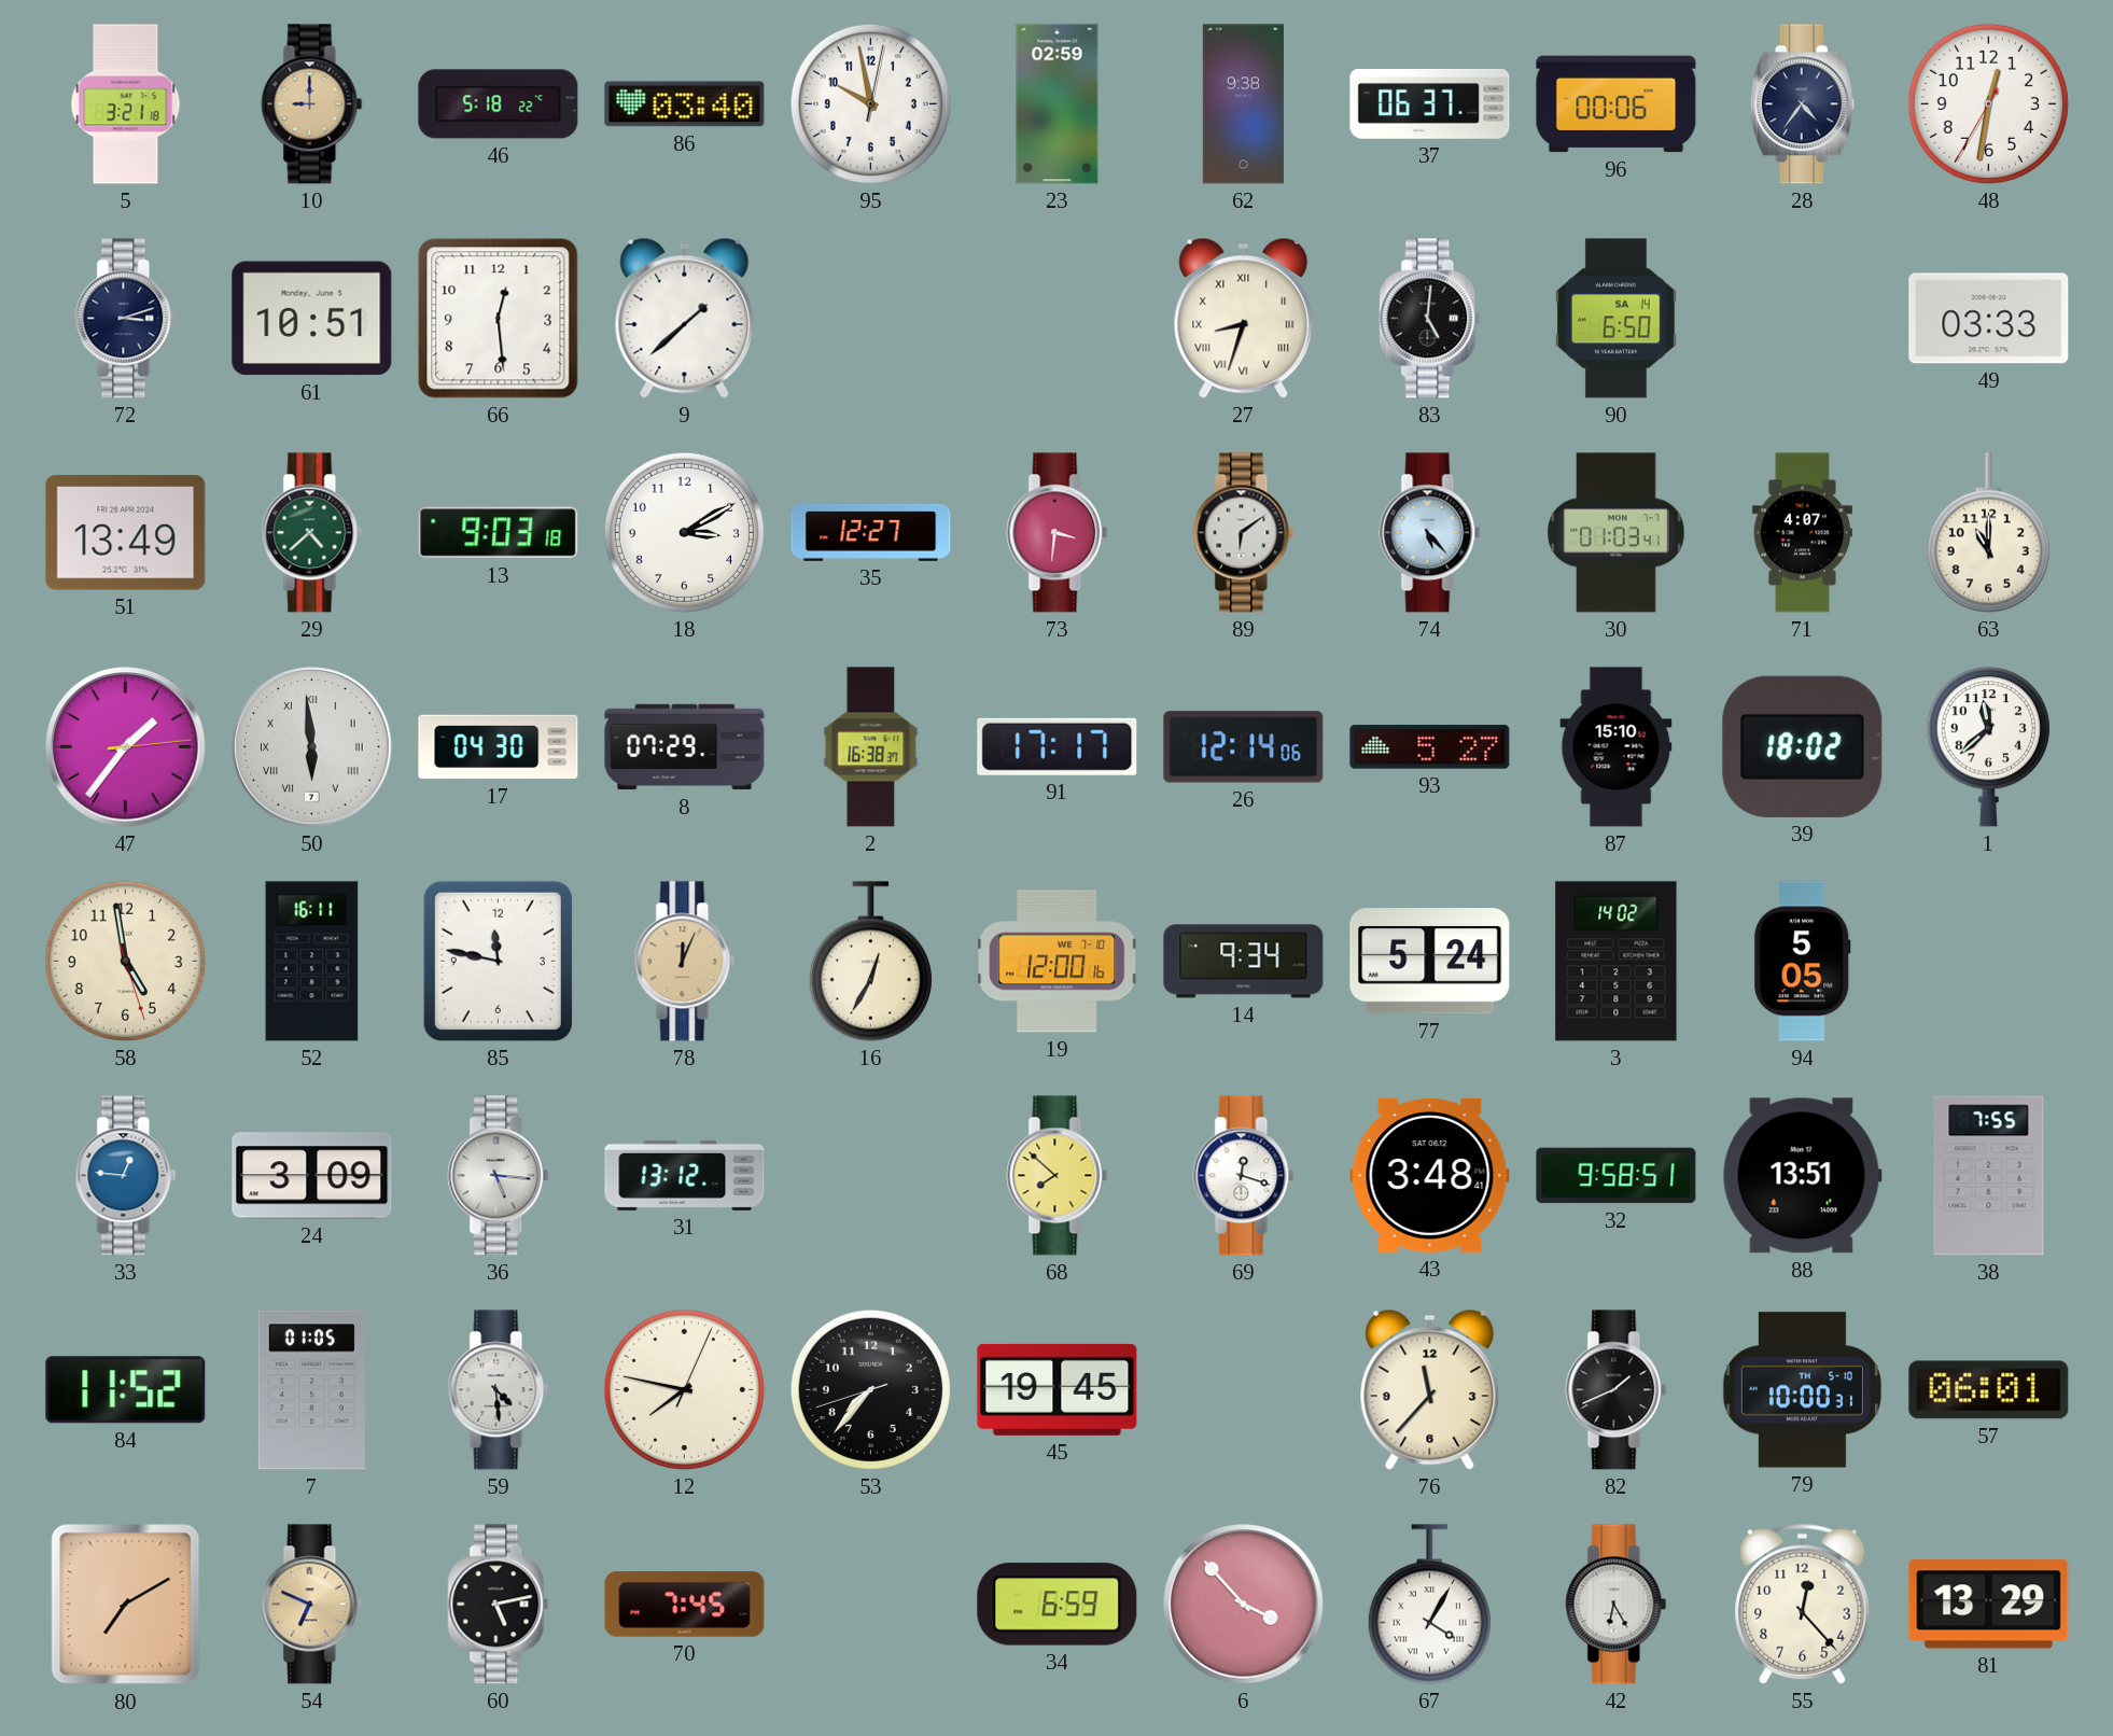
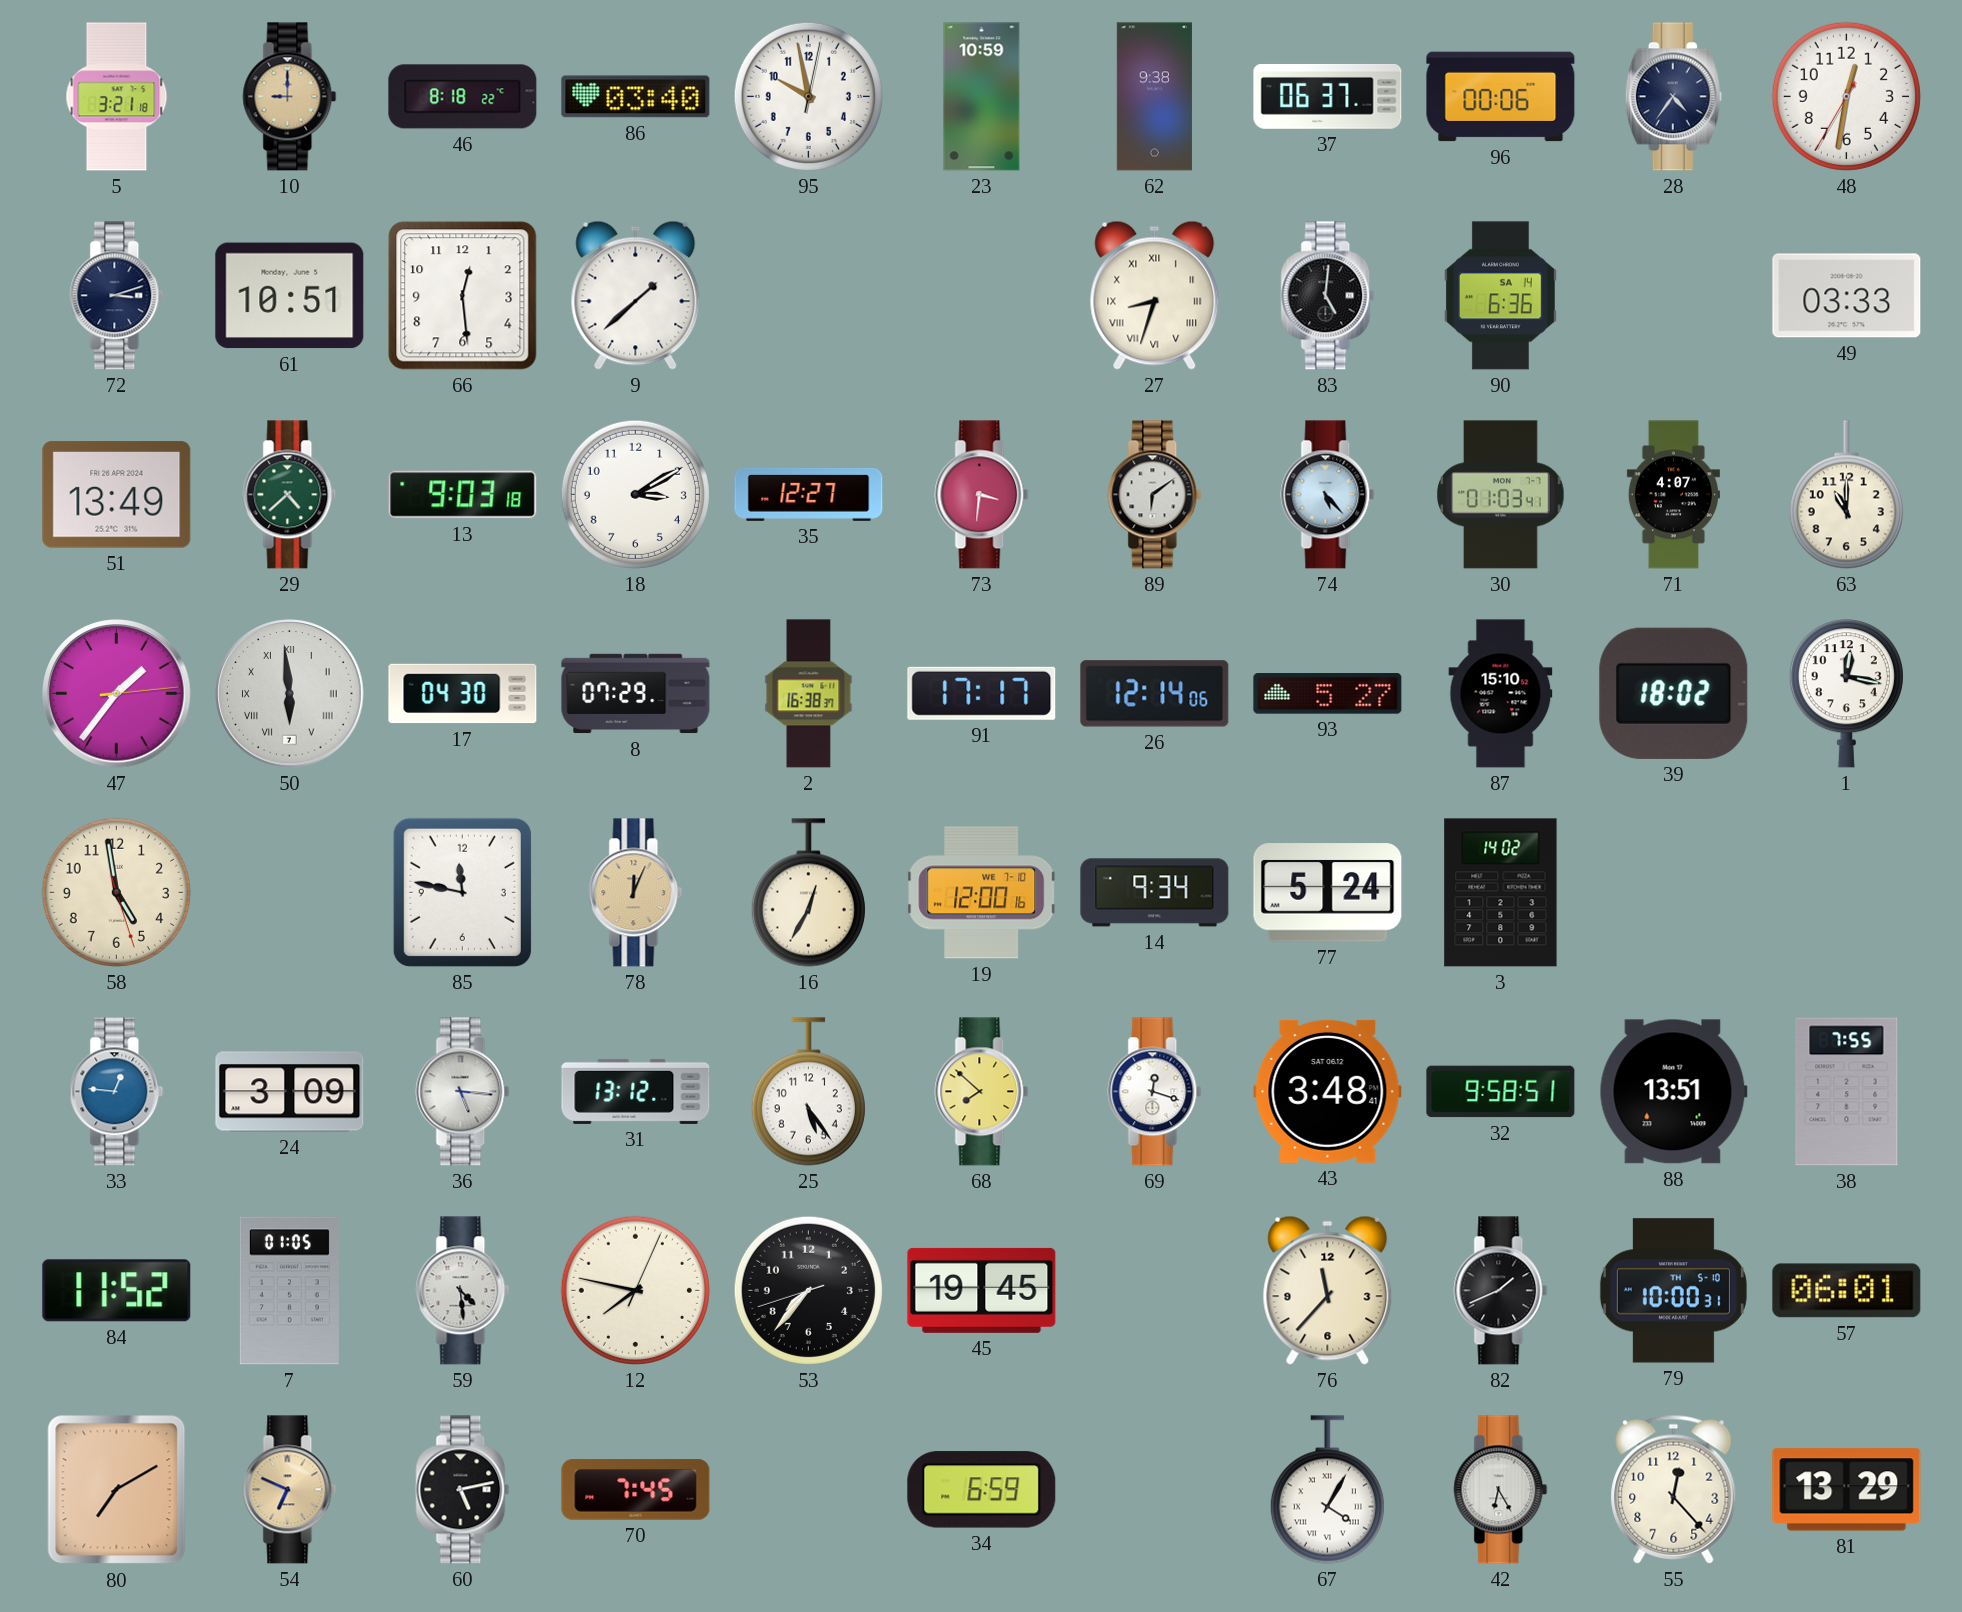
46: 5:18 -> 8:18 (463, 97)
23: 02:59 -> 10:59 (982, 97)
90: 6:50 -> 6:36 (1500, 296)
1: 11:38 -> 12:17 (1846, 694)
52: 16:11 -> none (312, 962)
94: 5:05 -> none (1802, 962)
25: none -> 5:24 (808, 1092)
6: 3:53 -> none (1244, 1605)
